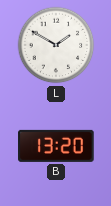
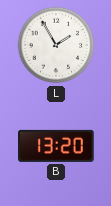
L: 1:50 -> 1:55 (56, 45)
